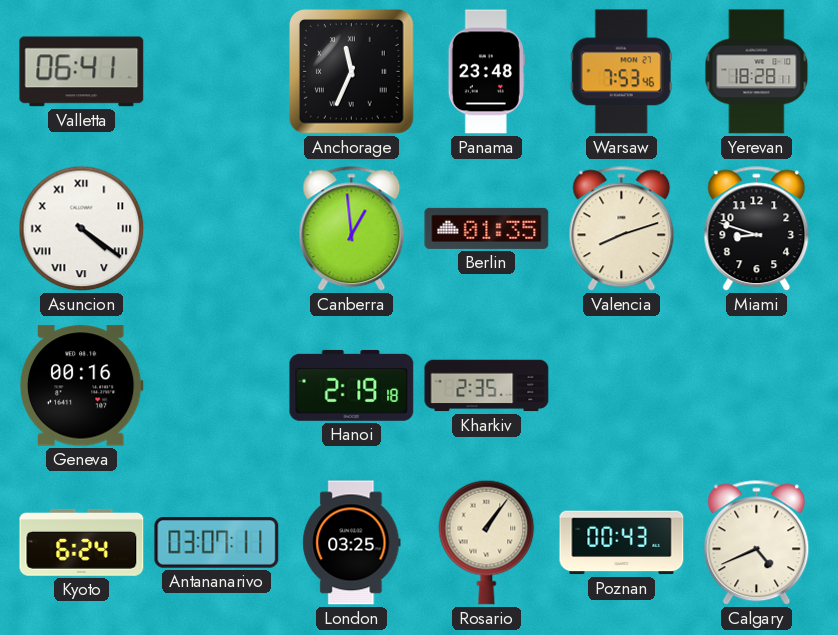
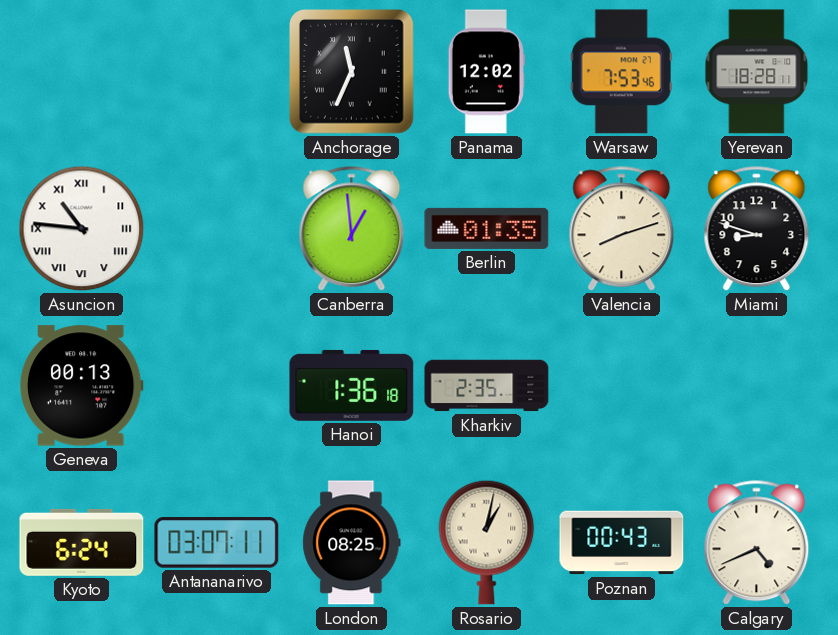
Valletta: 06:41 -> none (82, 72)
Panama: 23:48 -> 12:02 (486, 72)
Asuncion: 4:21 -> 10:46 (82, 229)
Geneva: 00:16 -> 00:13 (81, 386)
Hanoi: 2:19 -> 1:36 (352, 385)
London: 03:25 -> 08:25 (352, 543)
Rosario: 1:06 -> 1:02 (487, 542)
